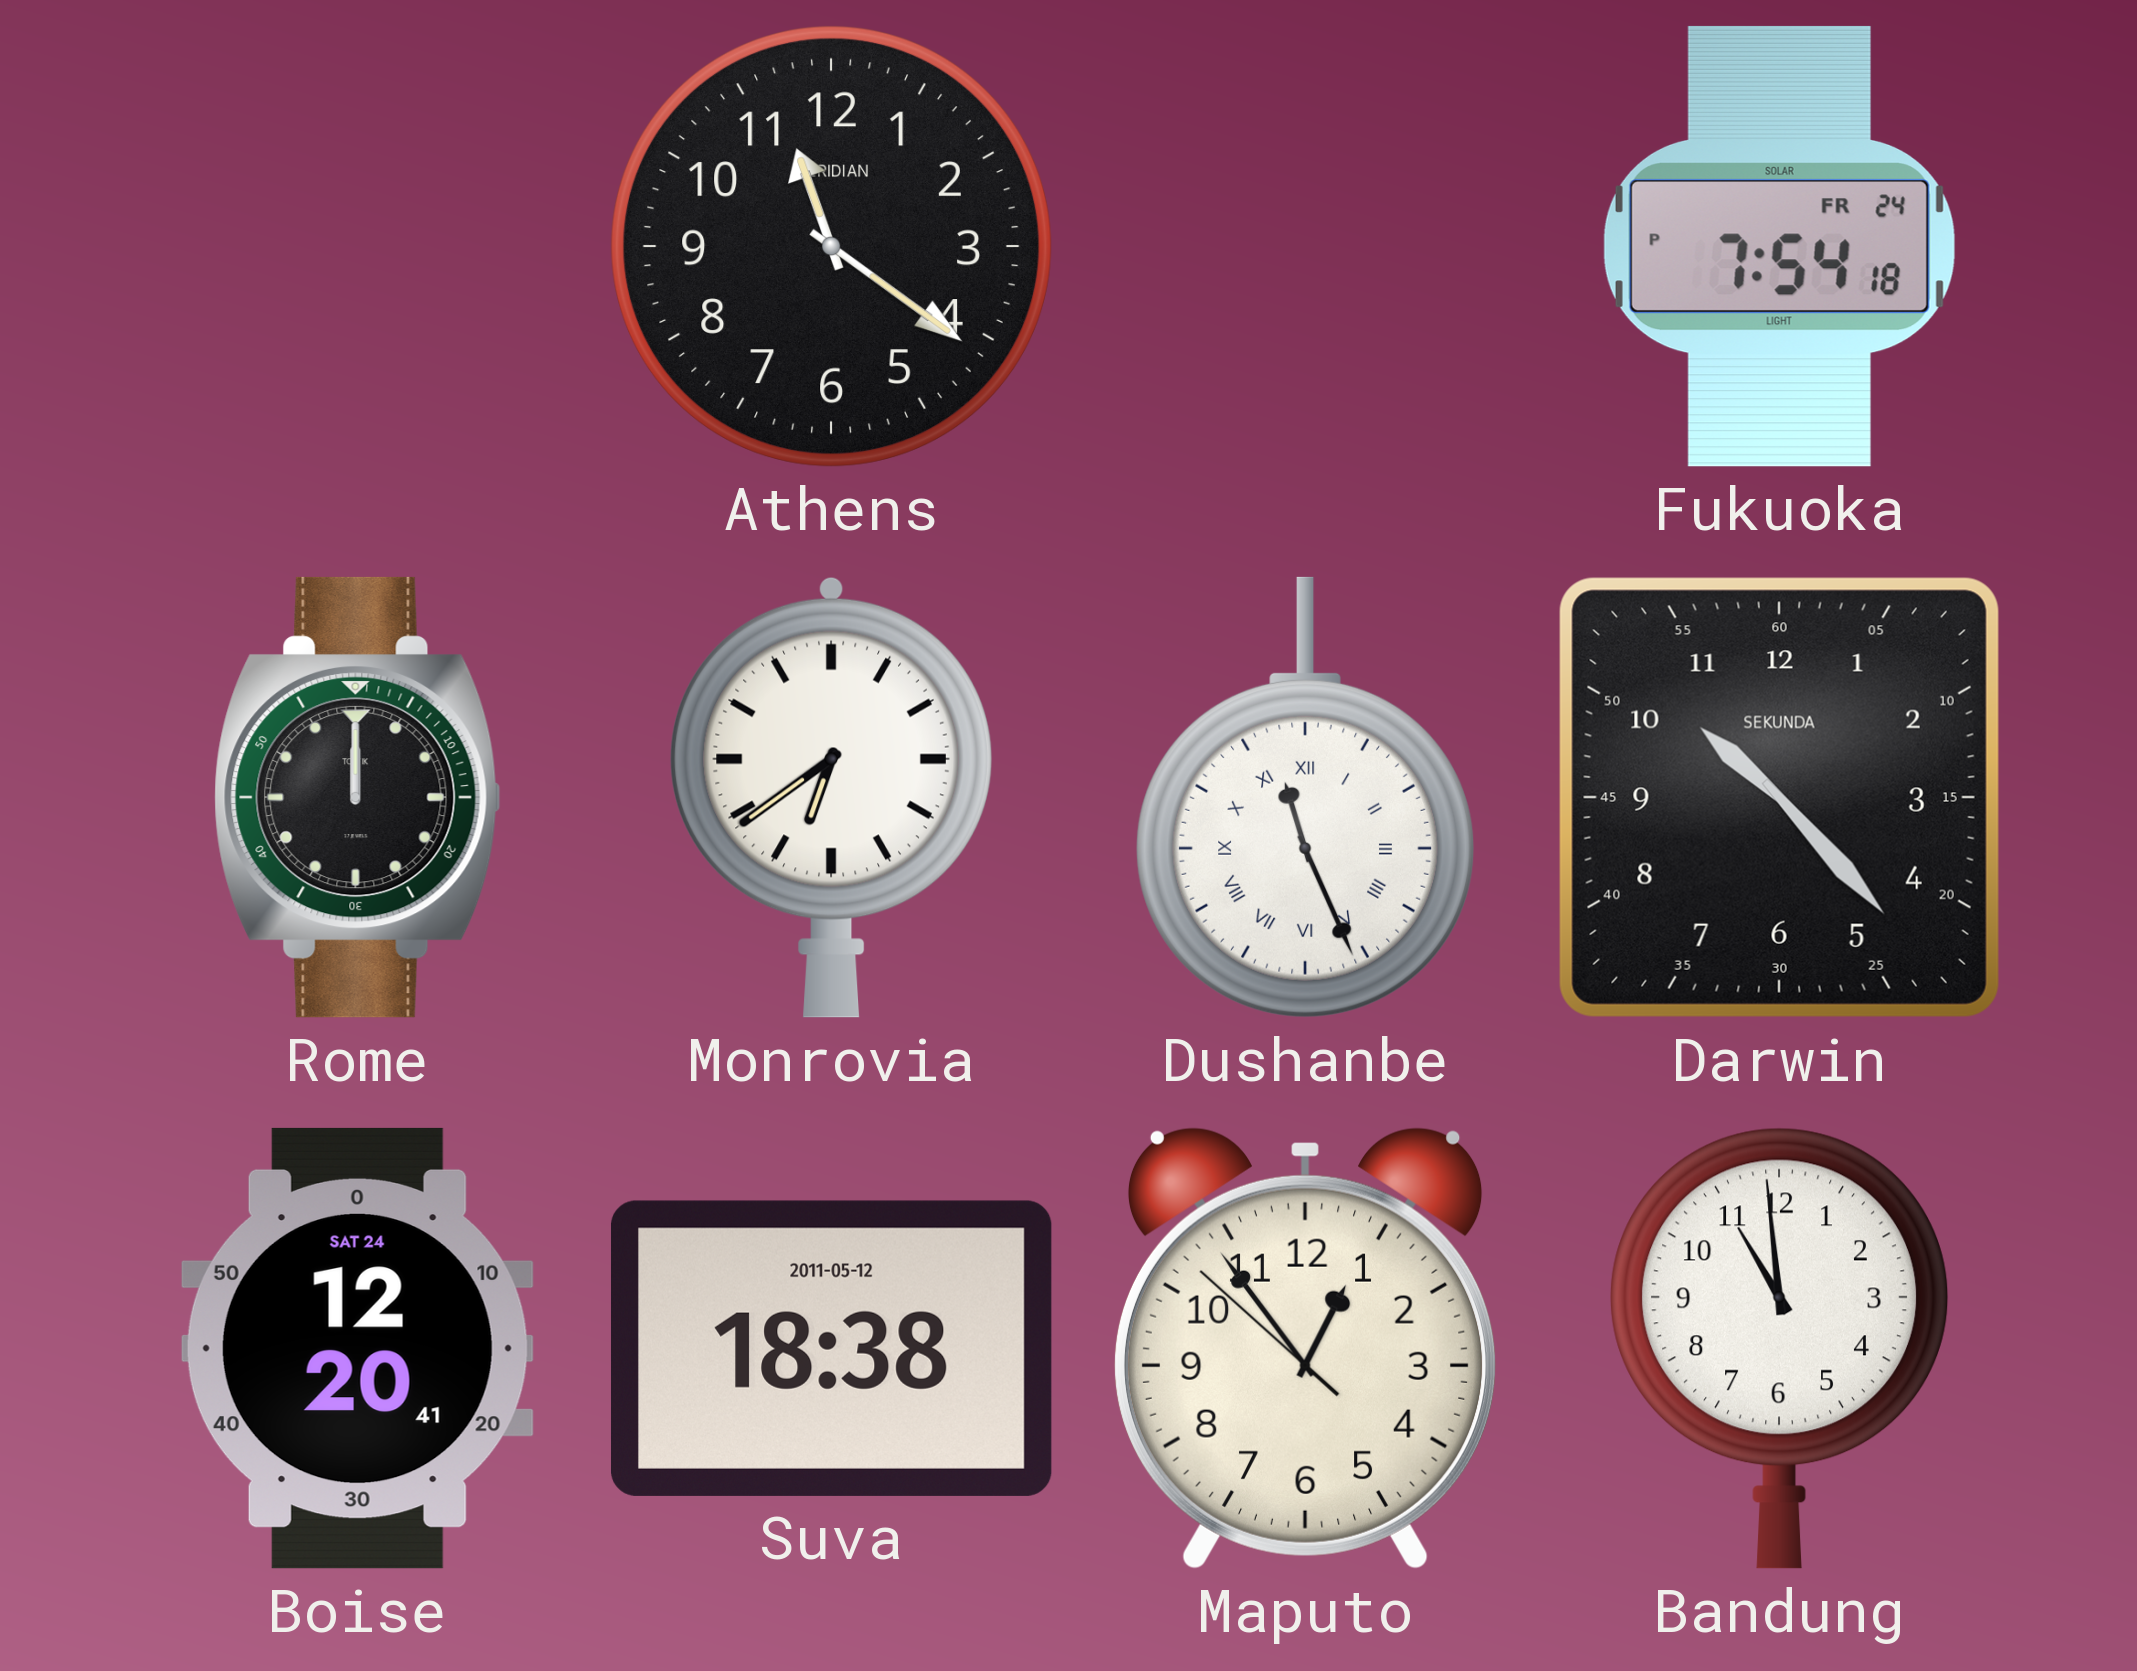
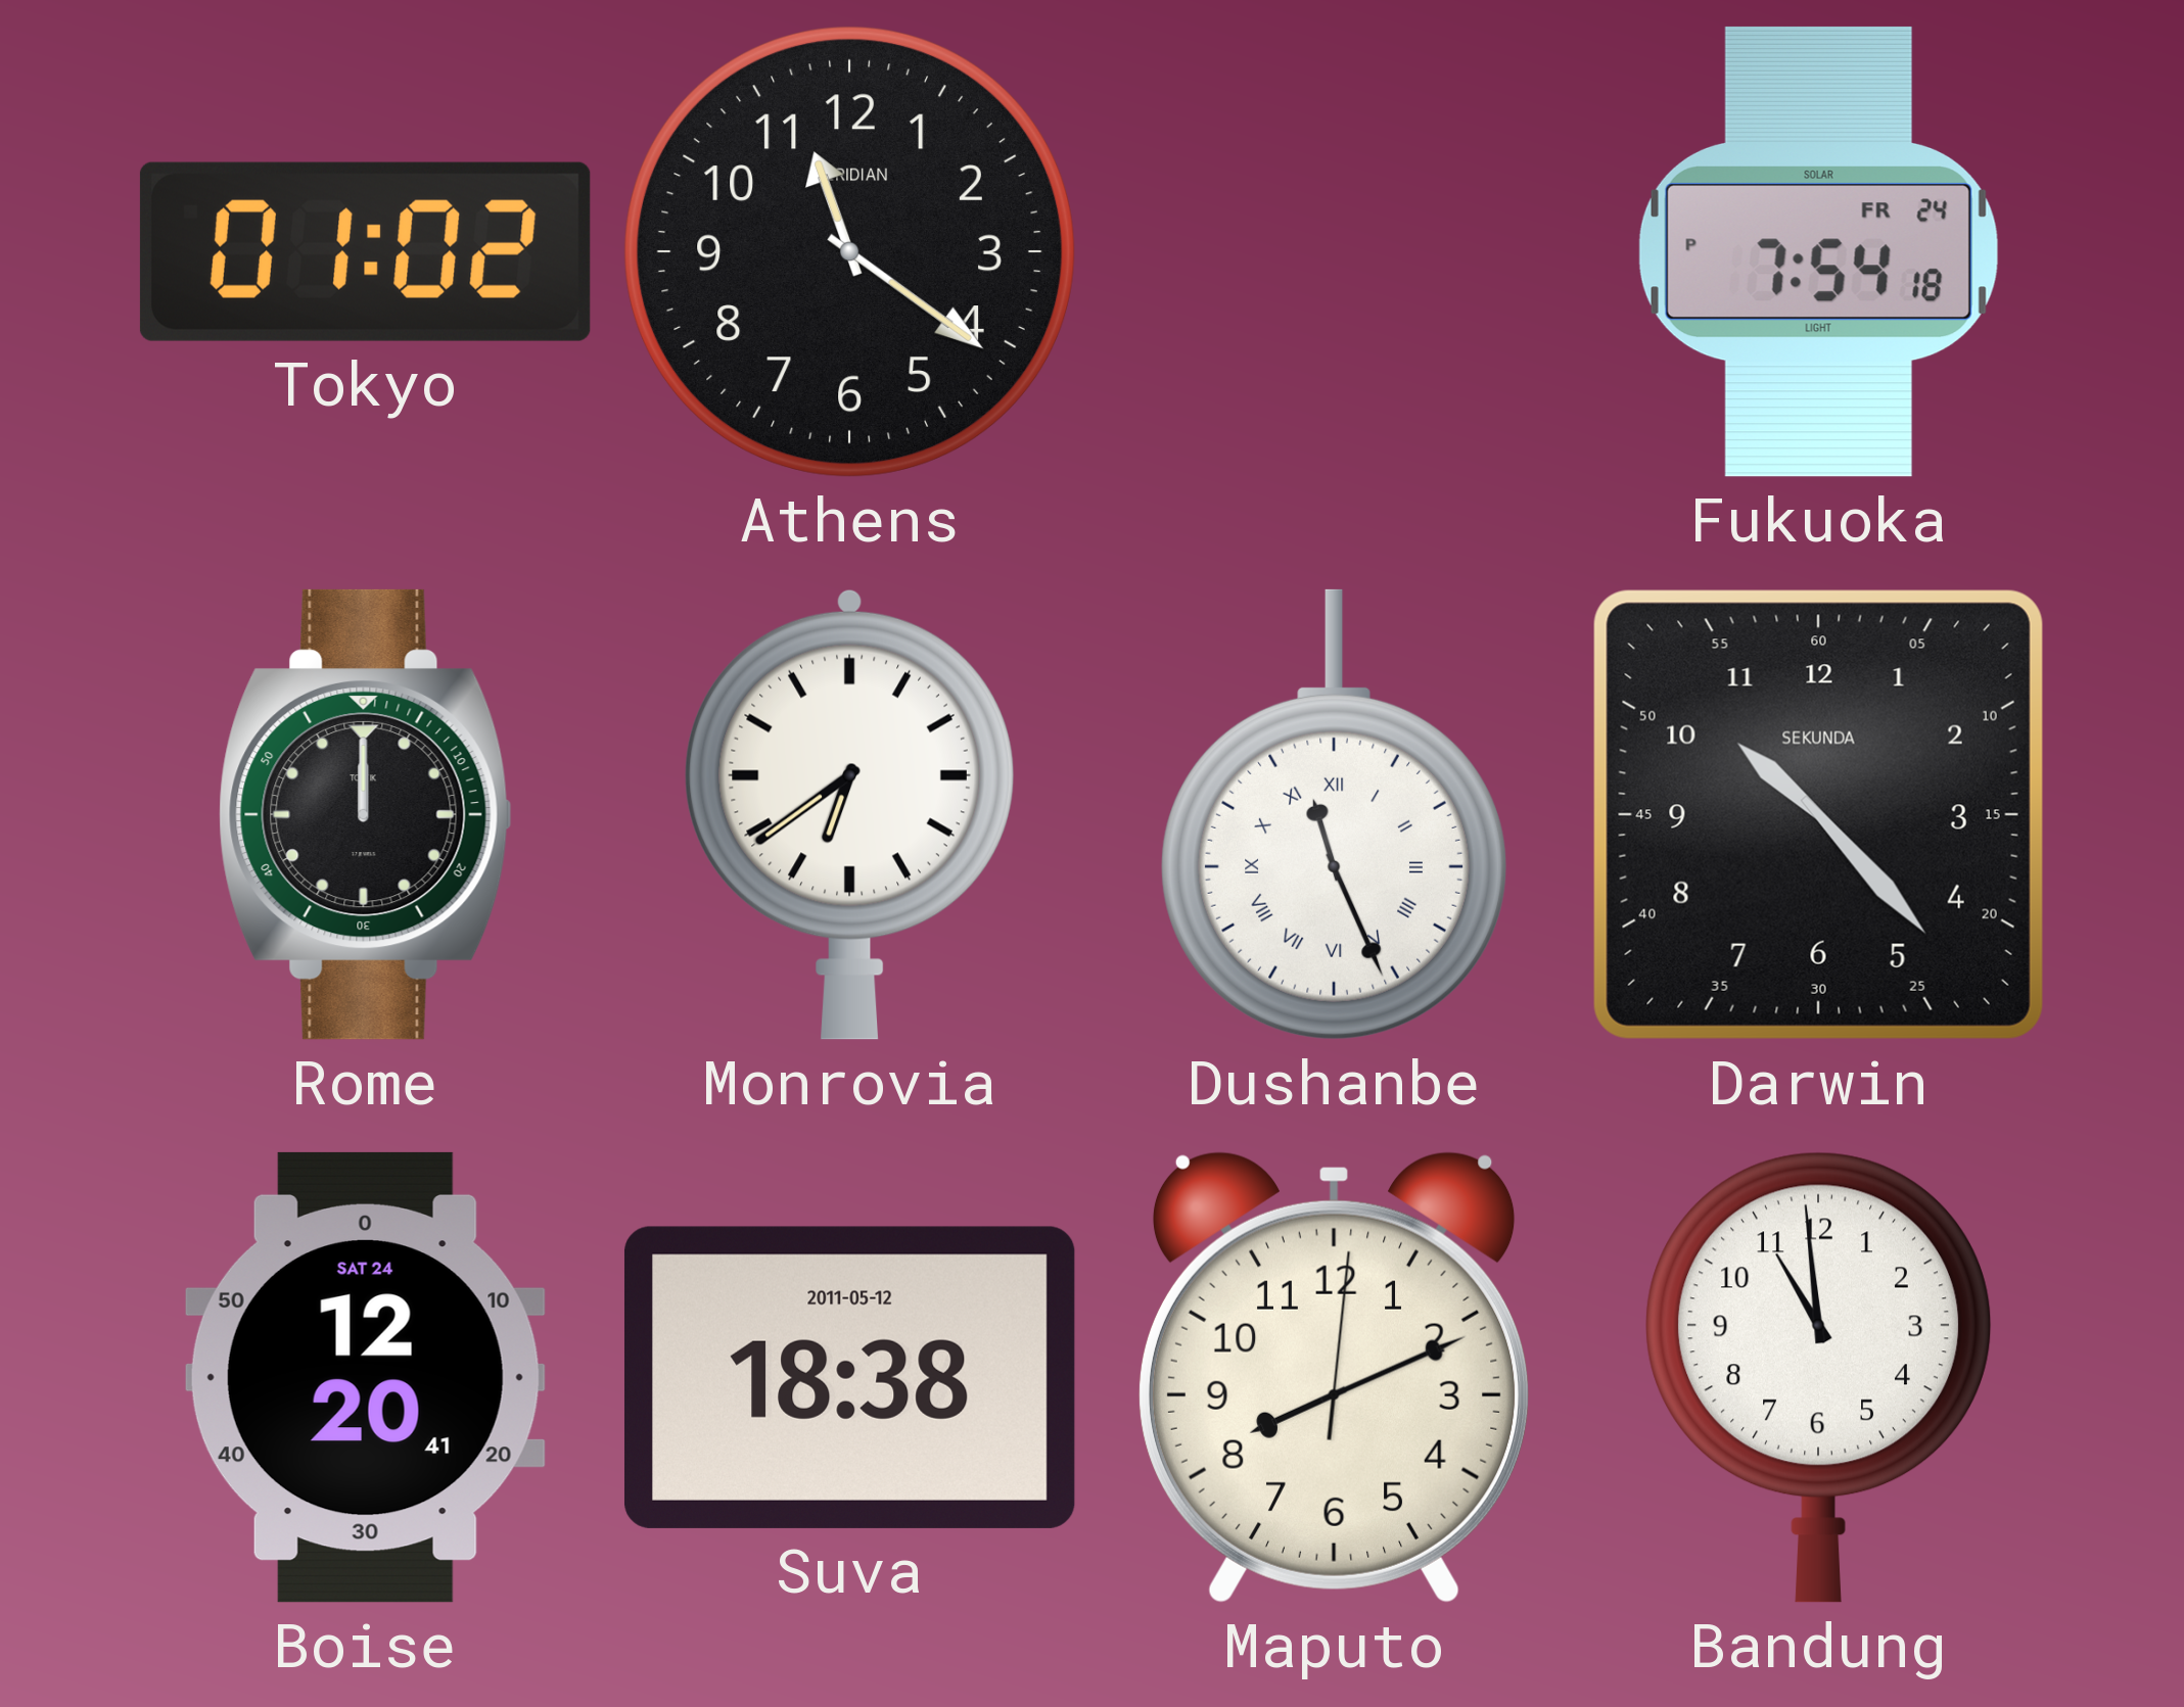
Tokyo: none -> 01:02 (365, 251)
Maputo: 12:53 -> 8:11 (1334, 1377)
